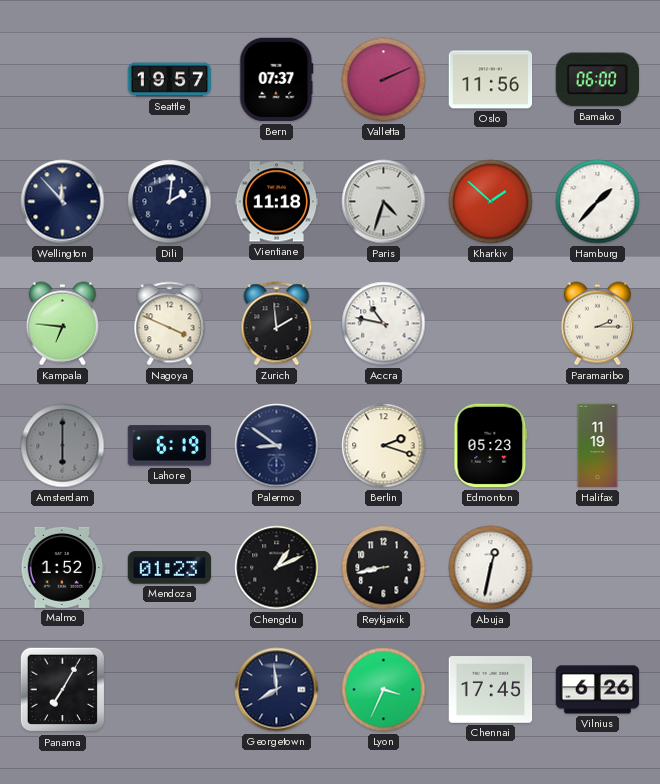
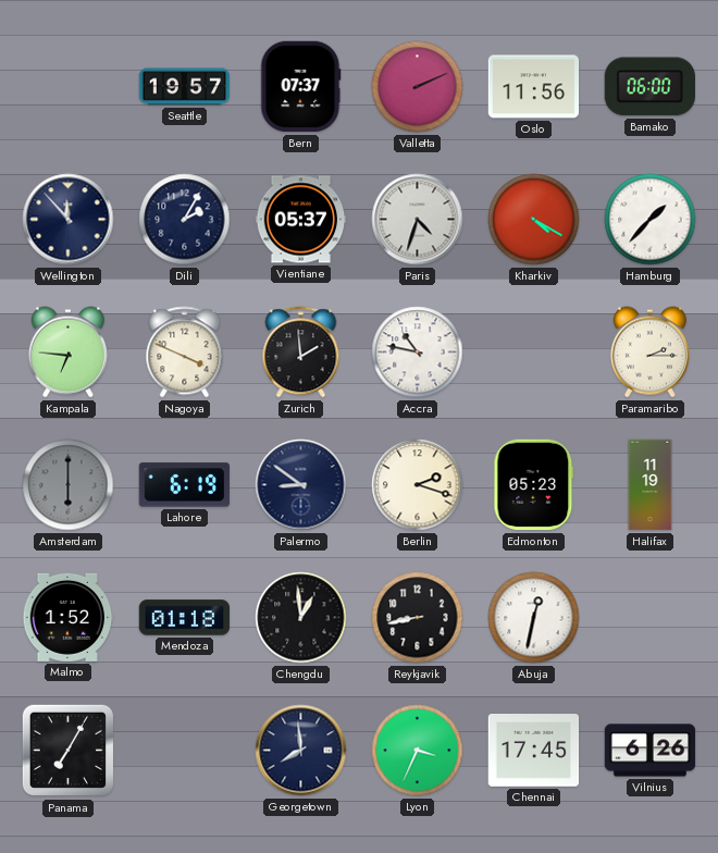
Dili: 2:01 -> 2:05 (185, 220)
Vientiane: 11:18 -> 05:37 (301, 220)
Kharkiv: 1:52 -> 4:20 (534, 220)
Mendoza: 01:23 -> 01:18 (185, 618)
Chengdu: 1:11 -> 12:59 (301, 618)
